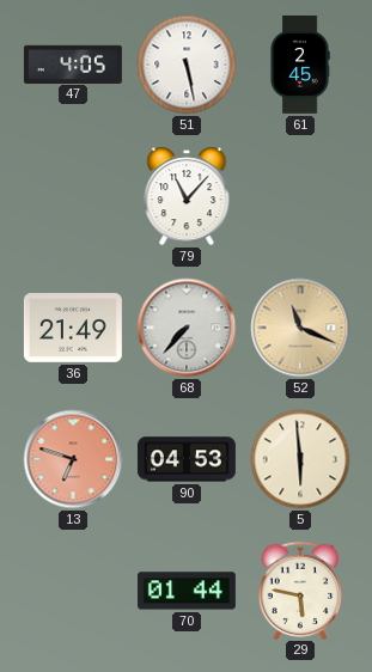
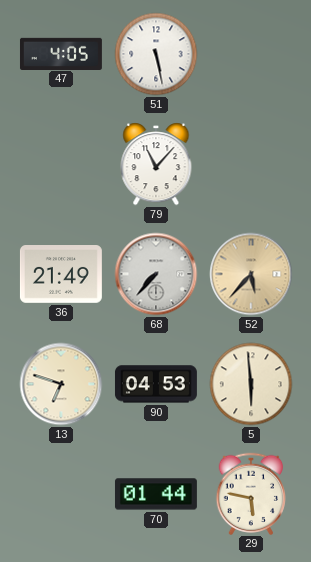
61: 2:45 -> none (300, 65)
52: 11:19 -> 5:37 (251, 274)
13 dial: salmon -> cream (61, 384)
